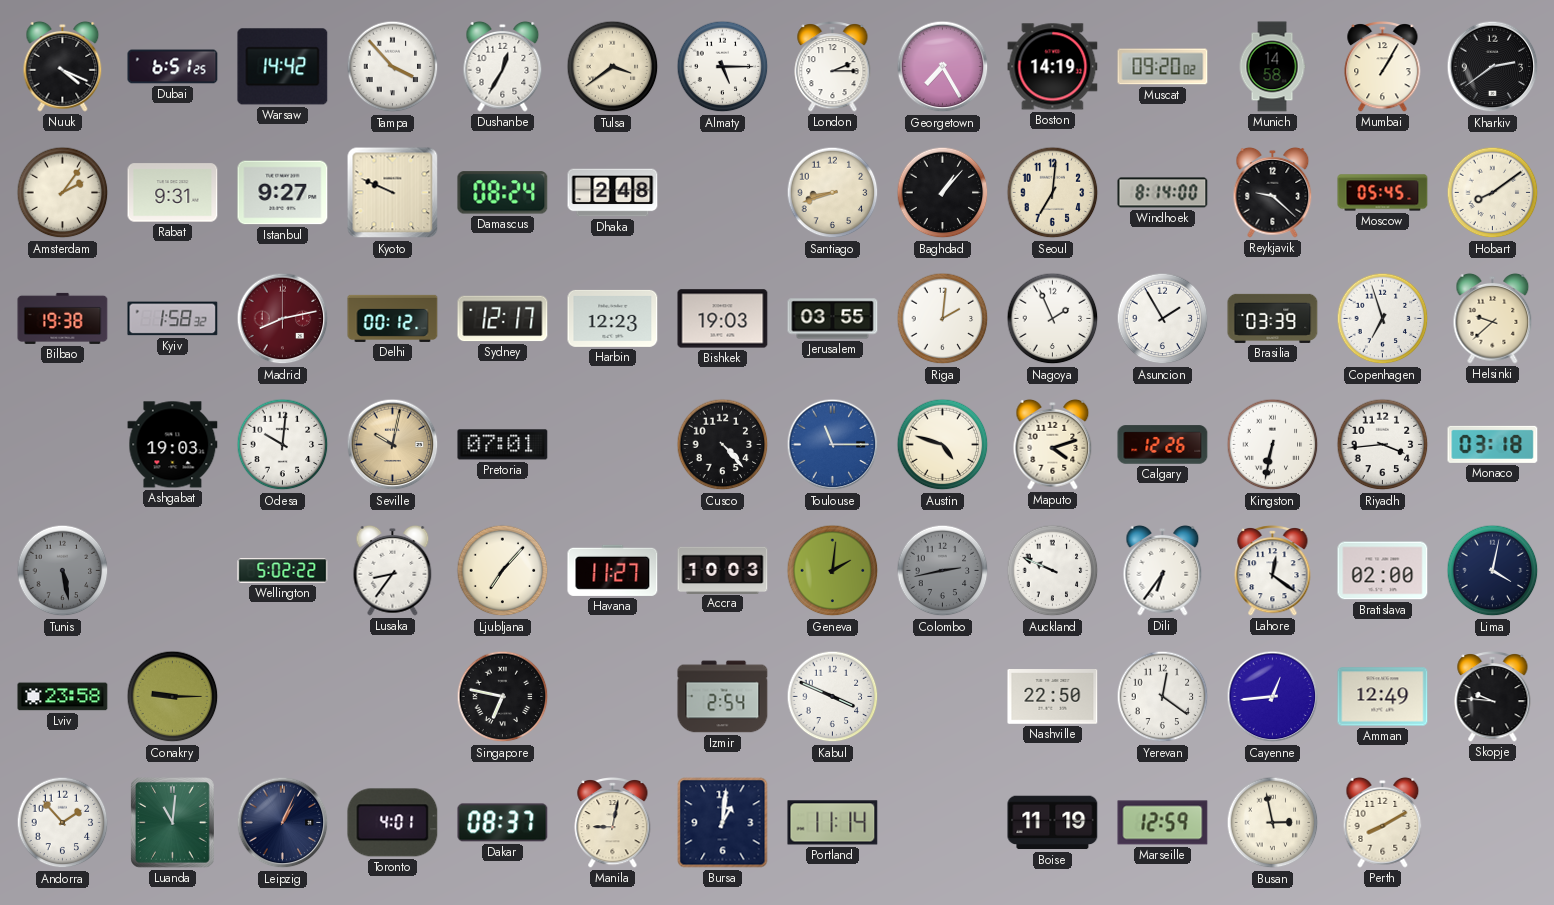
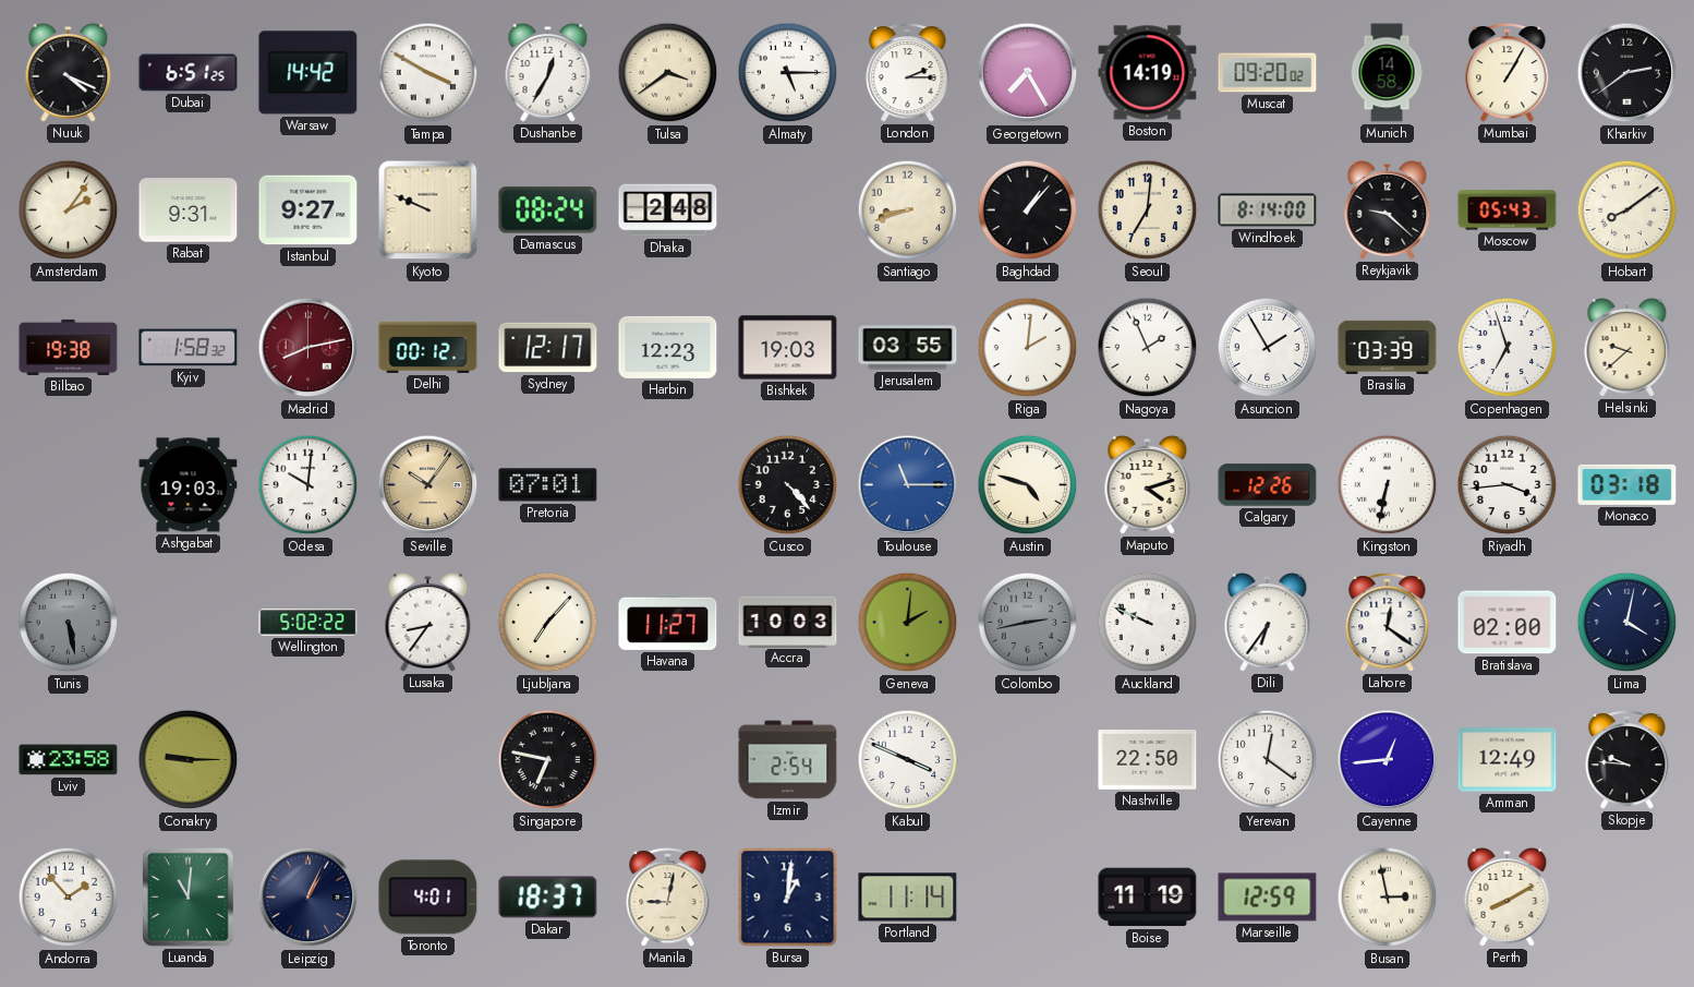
Tampa: 3:53 -> 3:50 (428, 73)
Moscow: 05:45 -> 05:43 (1508, 210)
Seville: 10:02 -> 10:06 (428, 485)
Dakar: 08:37 -> 18:37 (548, 898)
